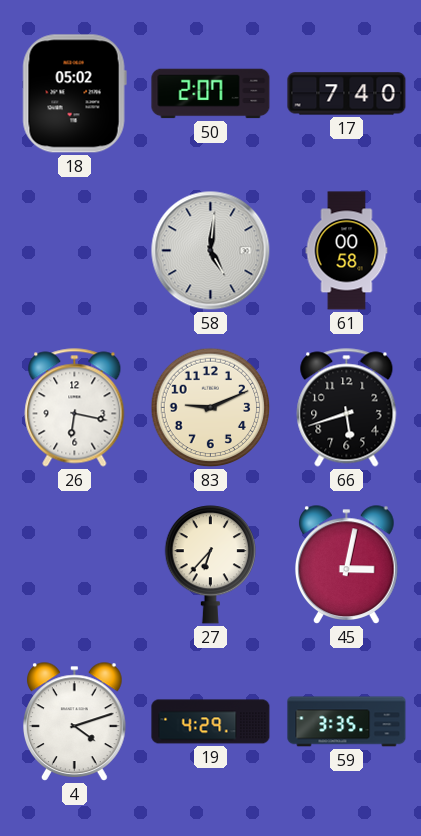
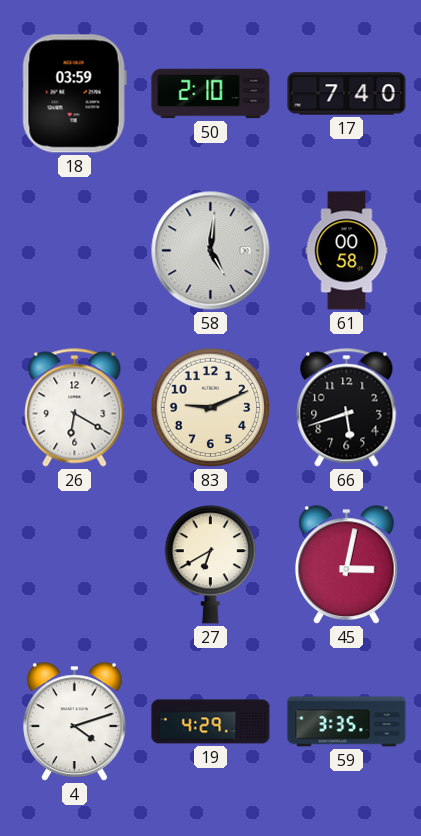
18: 05:02 -> 03:59 (74, 94)
50: 2:07 -> 2:10 (211, 94)
26: 6:17 -> 6:20 (75, 408)
27: 6:37 -> 6:40 (210, 565)
